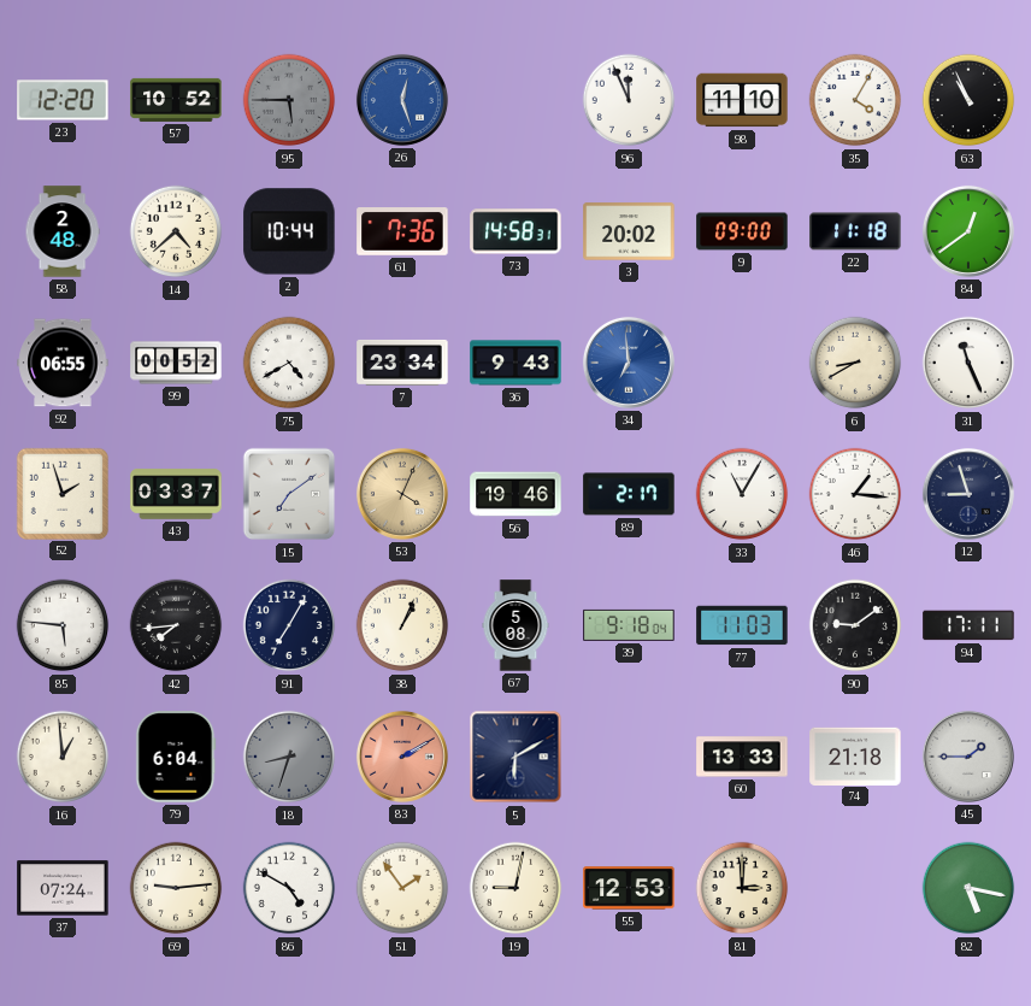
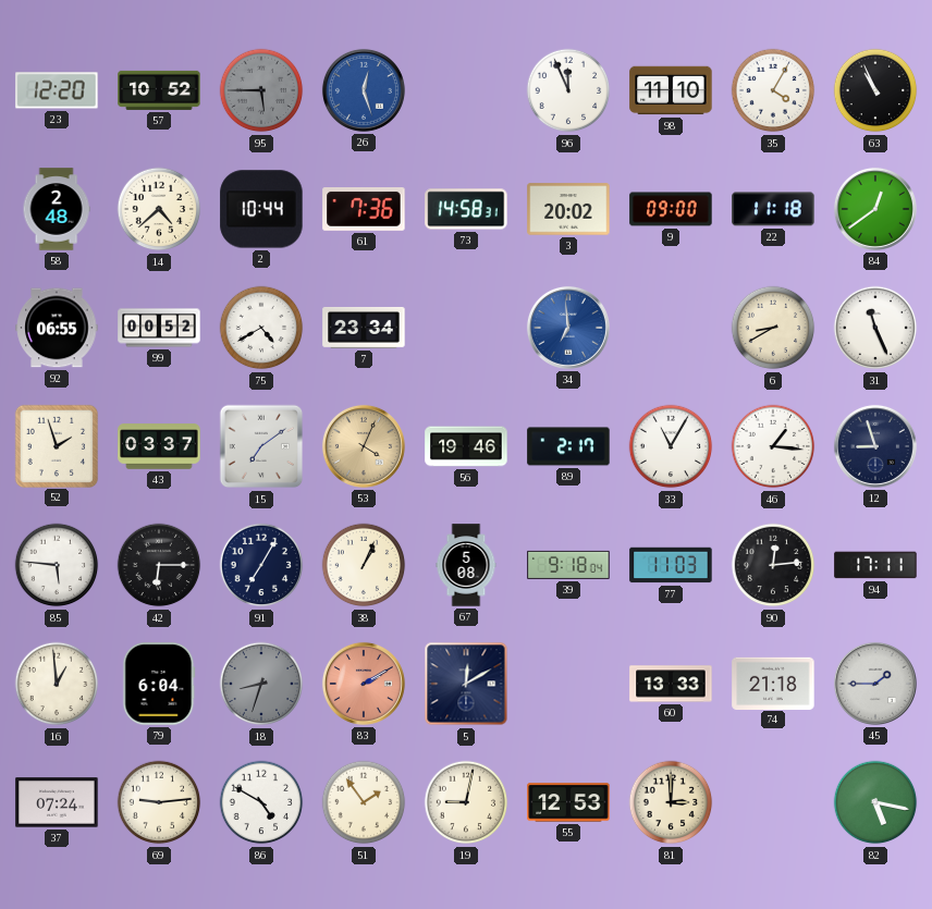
36: 9:43 -> none (515, 363)
42: 7:44 -> 6:15 (159, 565)
90: 9:09 -> 12:14 (773, 565)
5: 6:10 -> 12:10 (466, 684)
